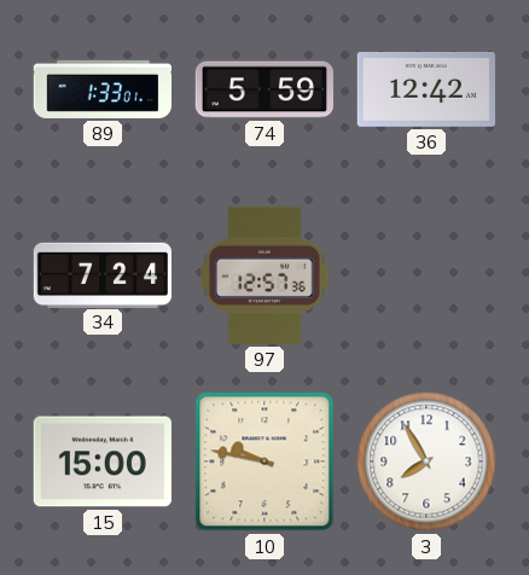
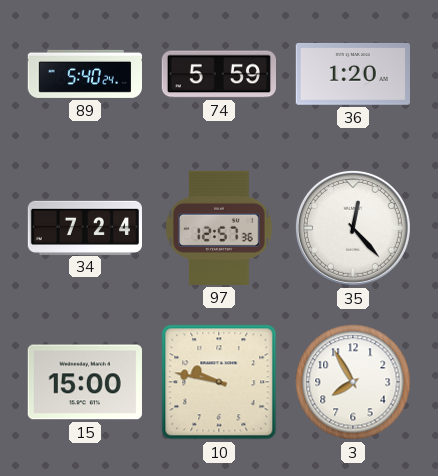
89: 1:33 -> 5:40 (84, 74)
36: 12:42 -> 1:20 (353, 74)
35: none -> 12:23 (353, 228)
